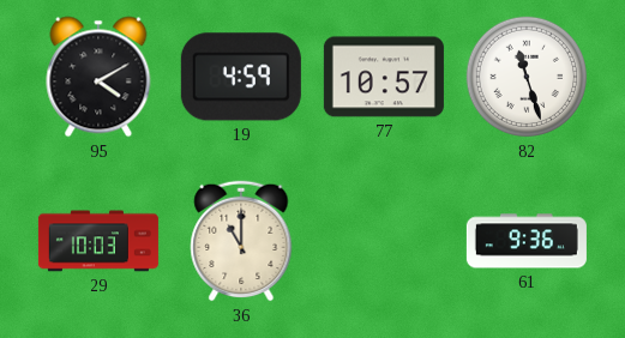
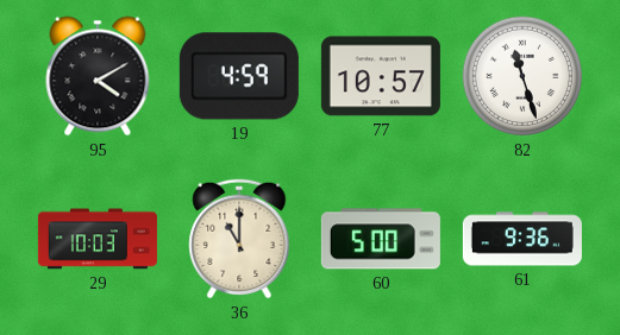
60: none -> 5:00 (381, 239)
